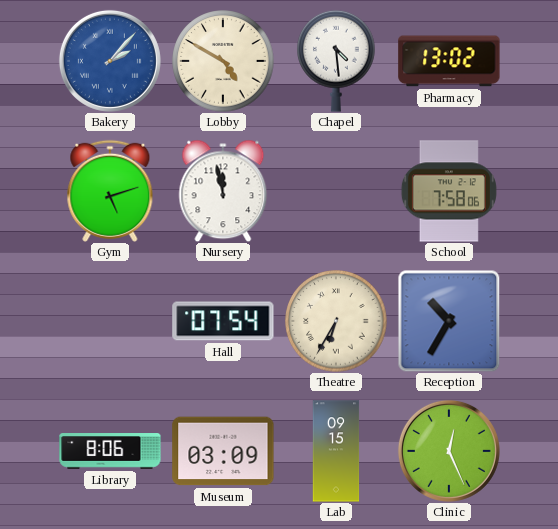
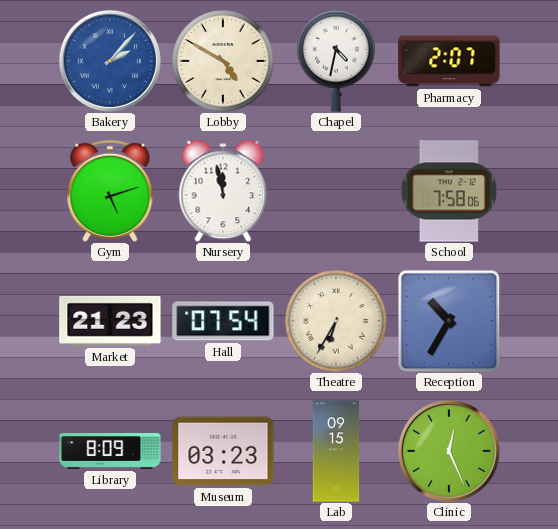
Chapel: 4:29 -> 4:32 (336, 61)
Pharmacy: 13:02 -> 2:07 (449, 61)
Market: none -> 21:23 (110, 321)
Library: 8:06 -> 8:09 (110, 452)
Museum: 03:09 -> 03:23 (223, 451)
